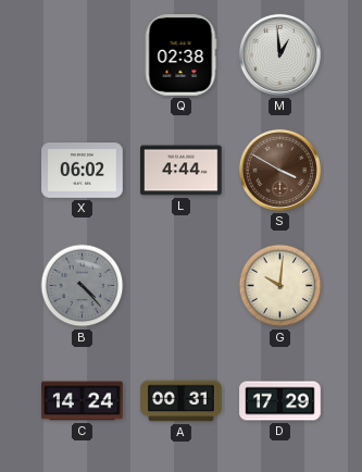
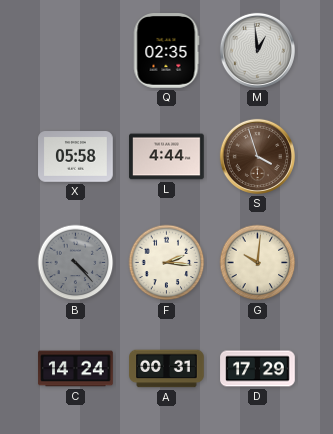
Q: 02:38 -> 02:35 (166, 51)
X: 06:02 -> 05:58 (76, 157)
S: 3:50 -> 3:57 (257, 156)
F: none -> 2:16 (167, 263)
